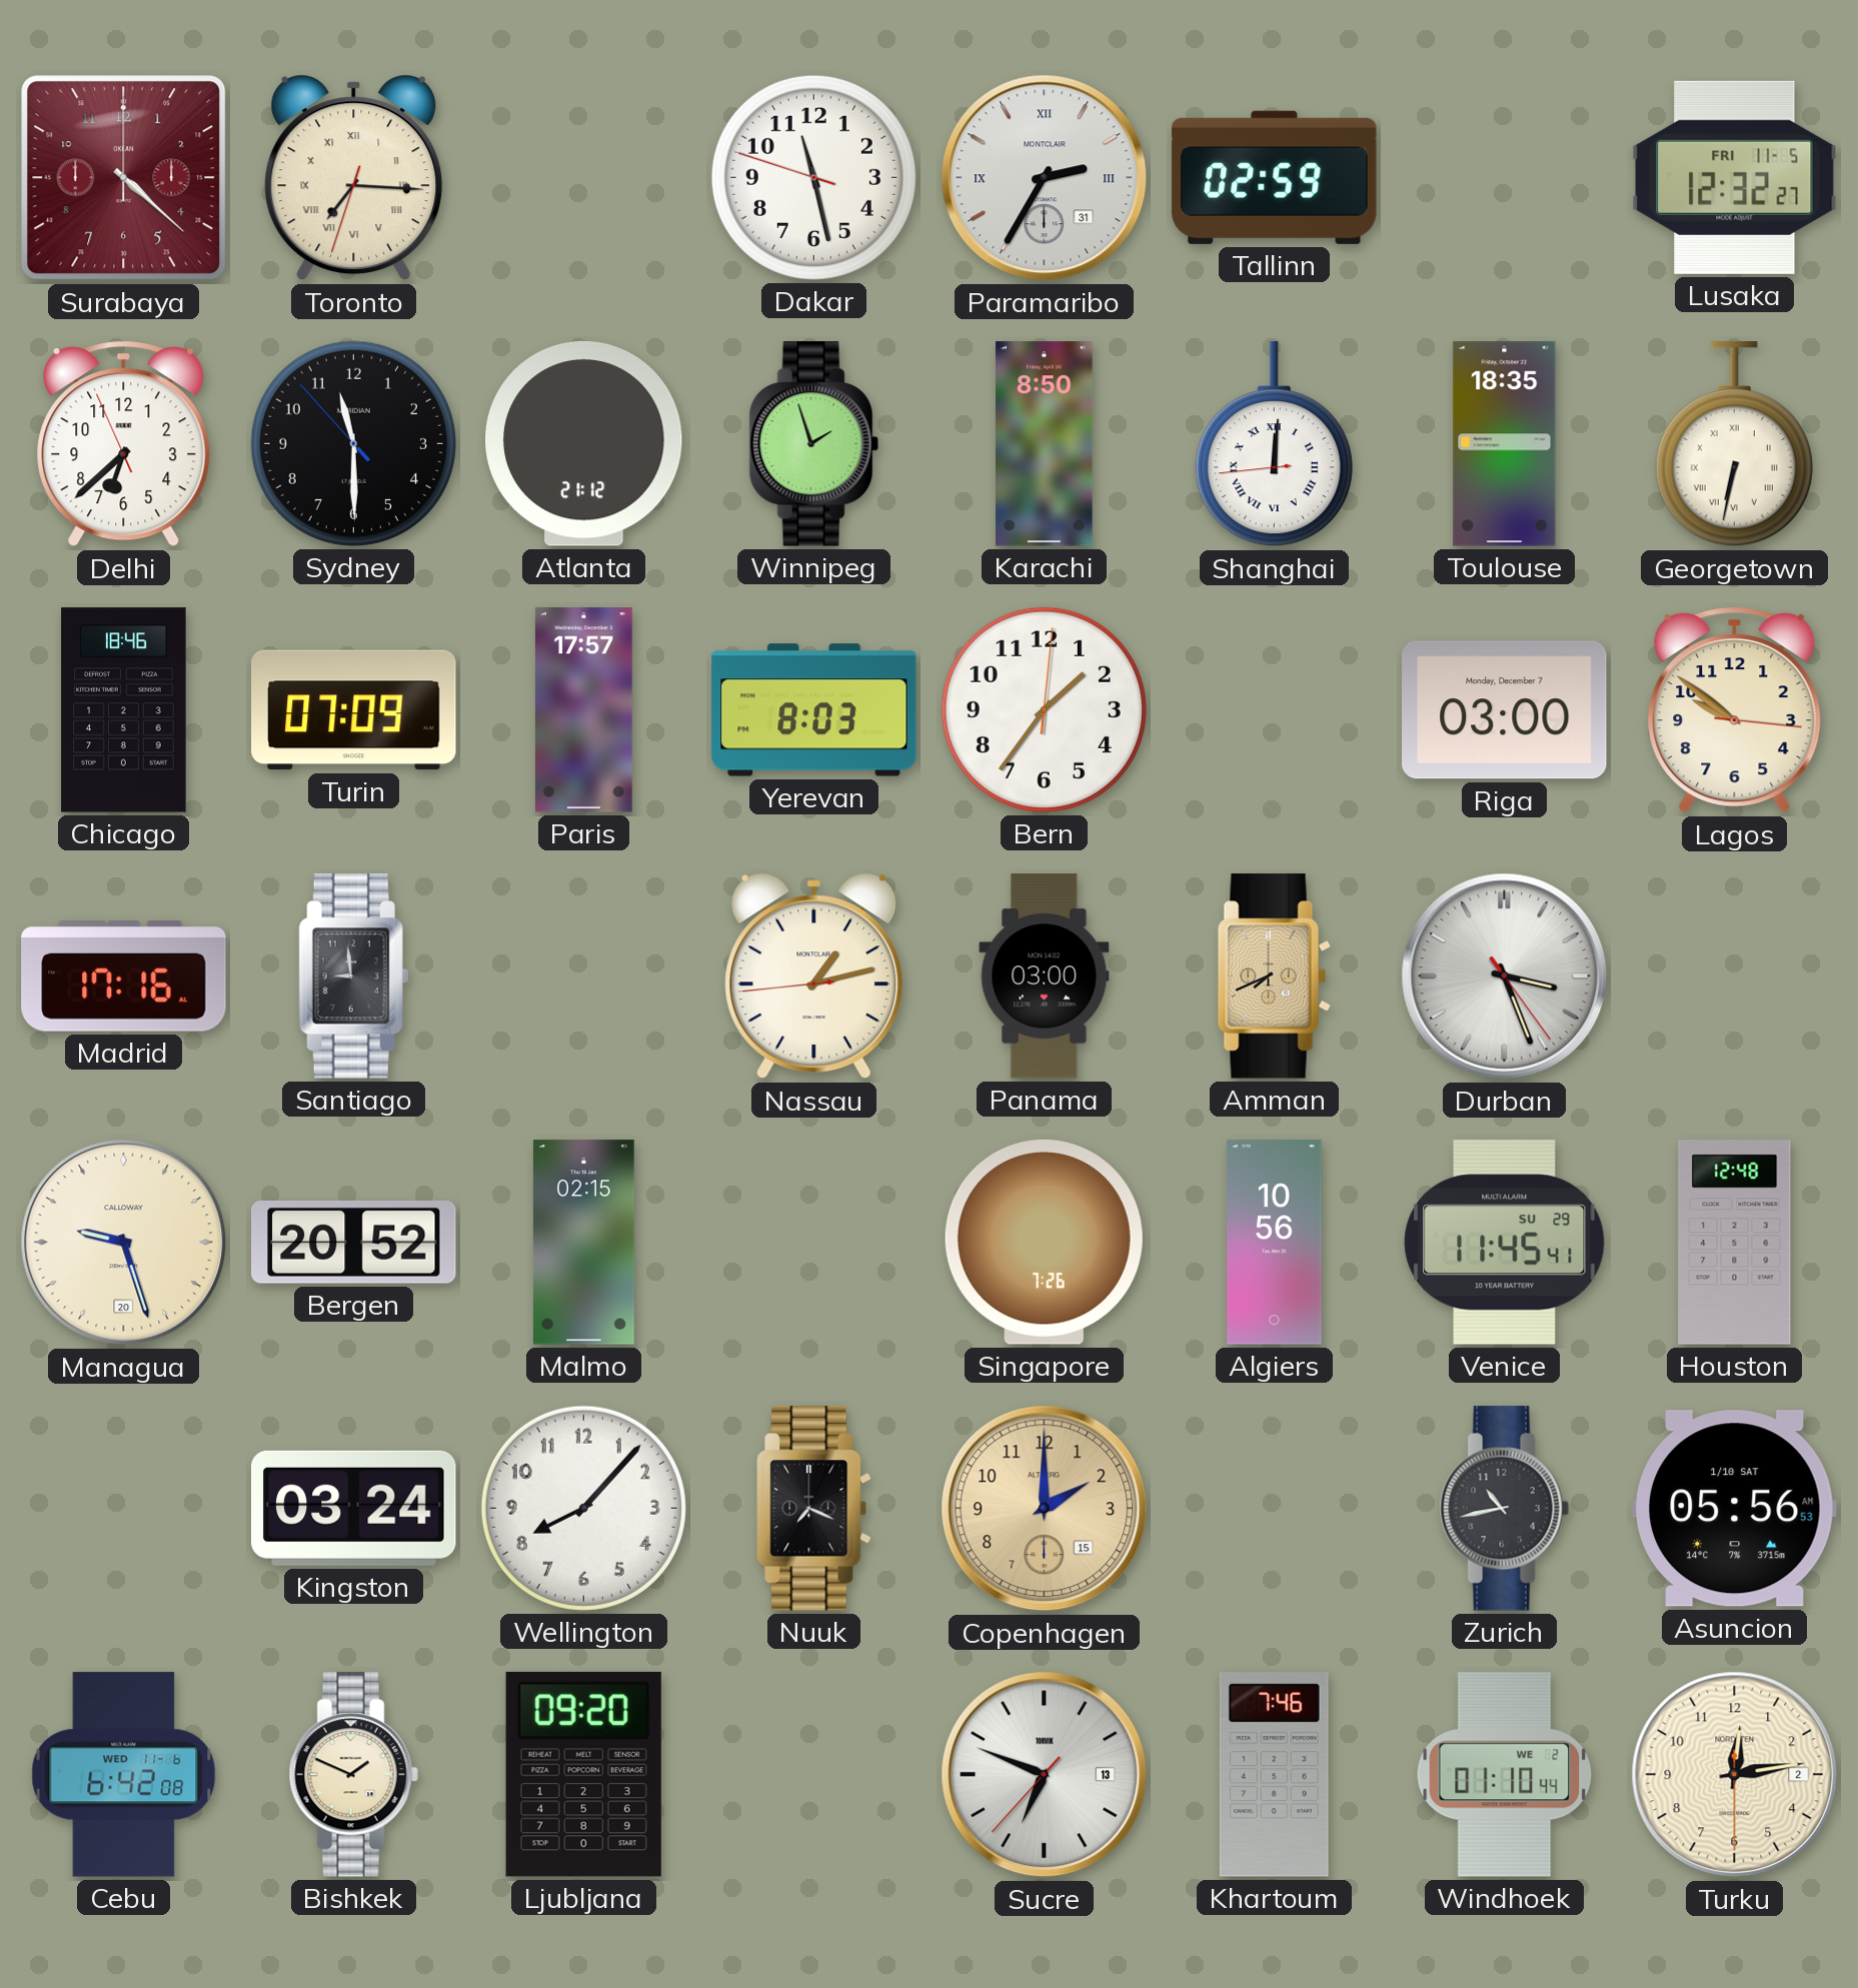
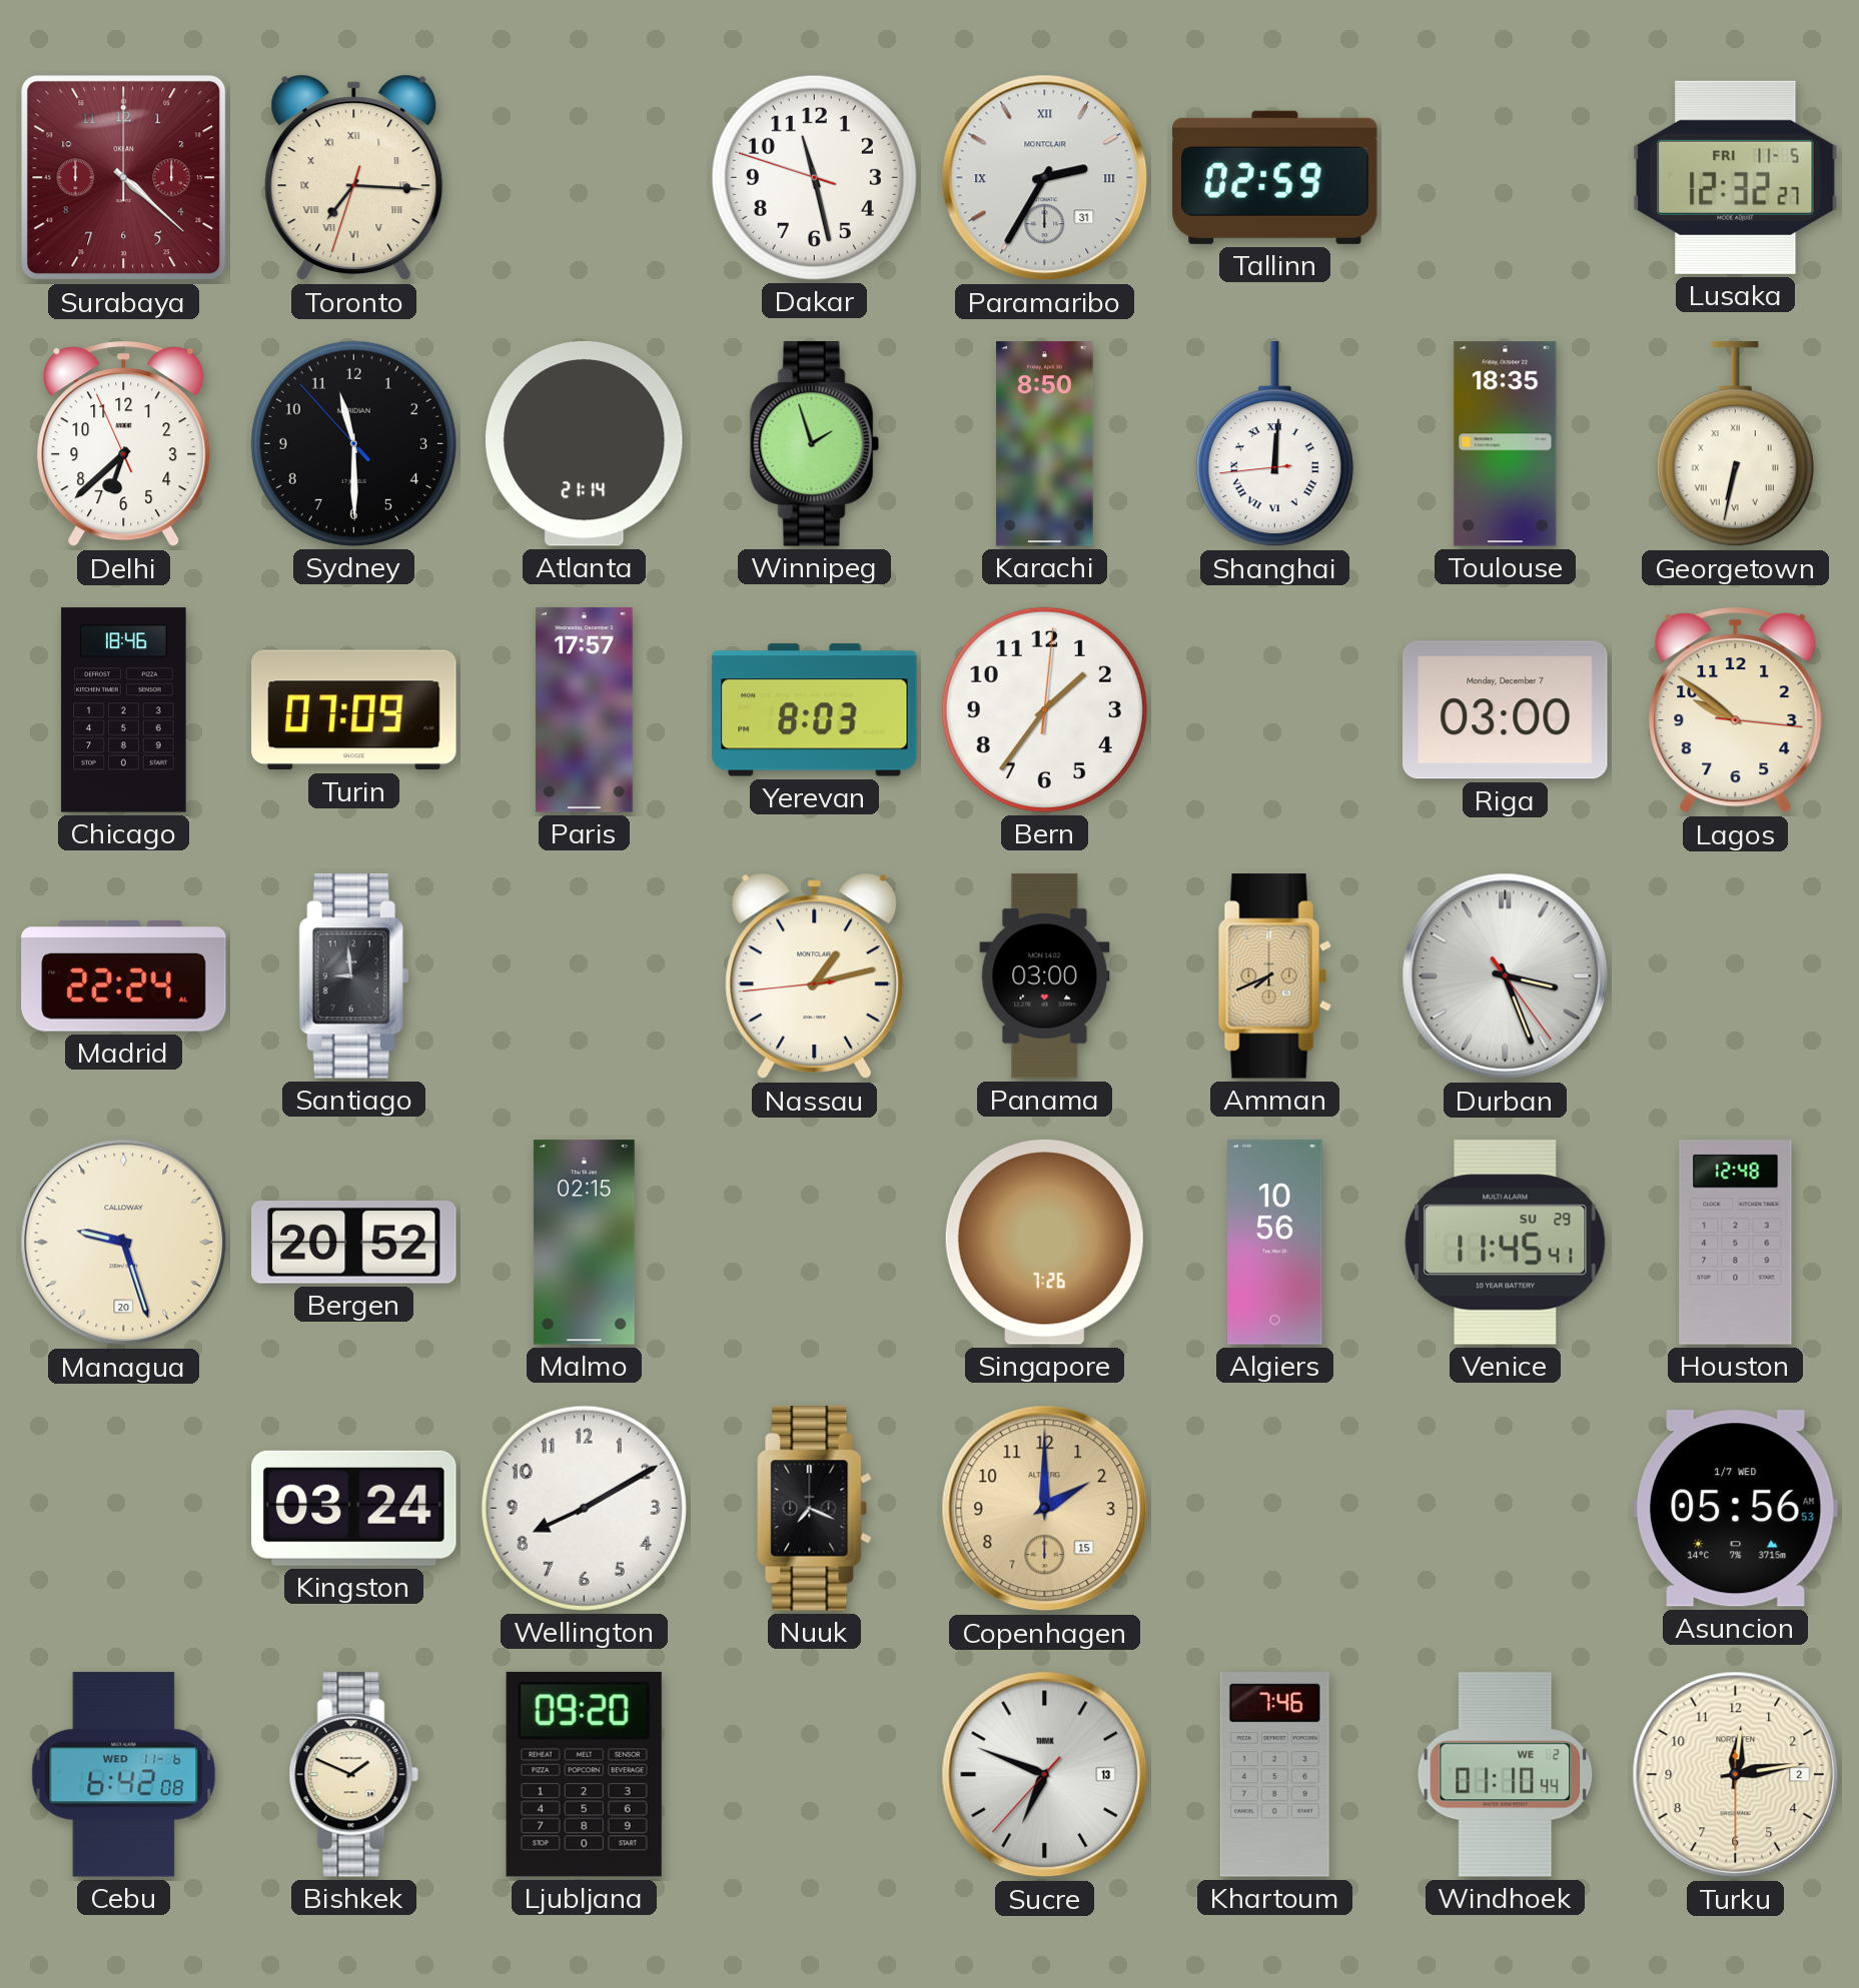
Atlanta: 21:12 -> 21:14 (585, 443)
Madrid: 17:16 -> 22:24 (124, 976)
Wellington: 8:07 -> 8:10 (584, 1508)
Zurich: 10:43 -> none (1504, 1509)
Asuncion date: 1/10 SAT -> 1/7 WED (1736, 1509)
